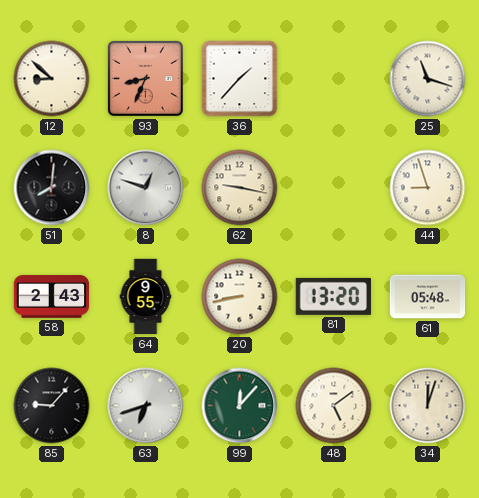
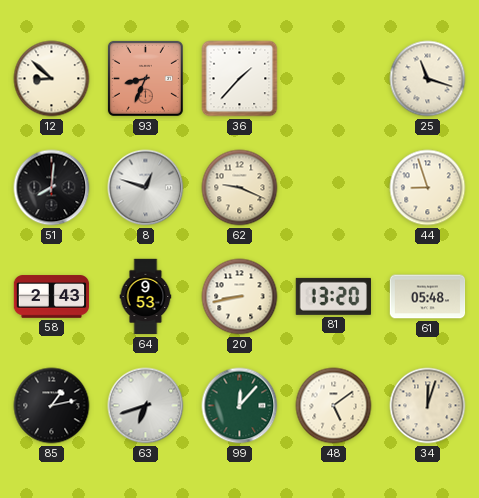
62: 9:17 -> 9:19 (240, 188)
64: 9:55 -> 9:53 (146, 297)
85: 9:07 -> 1:13 (52, 406)
